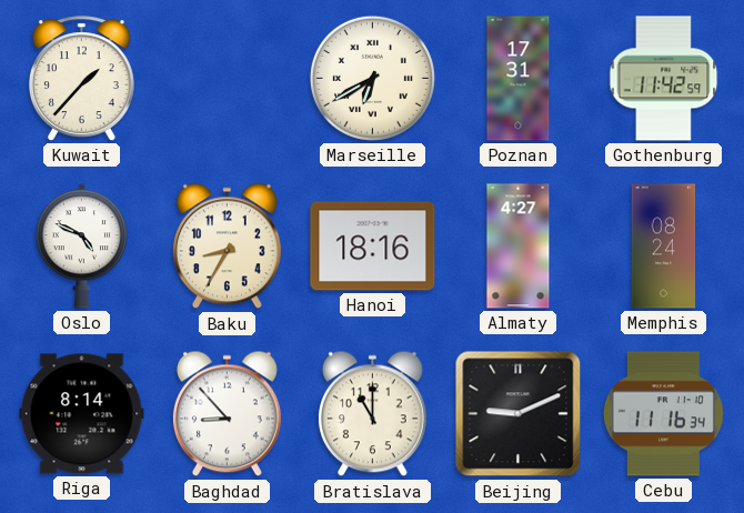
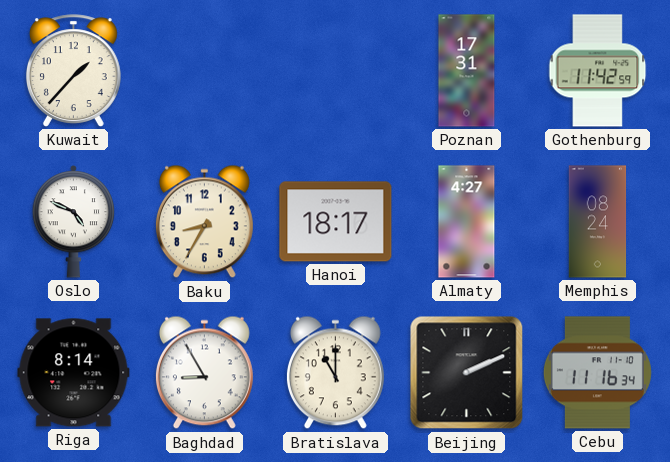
Marseille: 6:40 -> none (372, 78)
Hanoi: 18:16 -> 18:17 (336, 222)
Baghdad: 8:53 -> 8:55 (204, 373)
Beijing: 9:11 -> 2:11 (467, 373)
